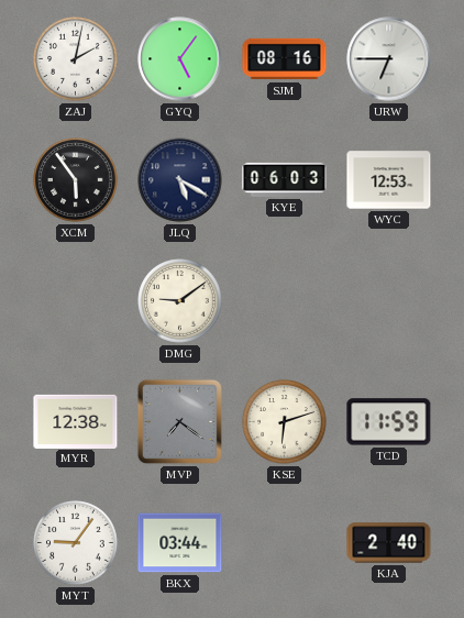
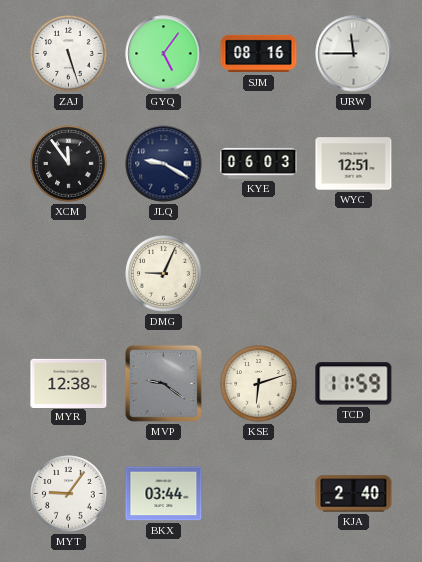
ZAJ: 2:02 -> 5:27 (69, 54)
URW: 6:45 -> 11:45 (354, 54)
XCM: 5:54 -> 11:54 (69, 164)
JLQ: 5:20 -> 9:20 (164, 164)
WYC: 12:53 -> 12:51 (354, 164)
DMG: 9:09 -> 9:04 (164, 274)
MVP: 7:21 -> 9:21 (163, 383)
